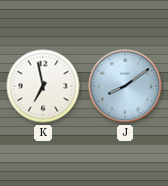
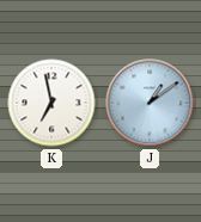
J: 8:09 -> 1:09 (150, 103)
